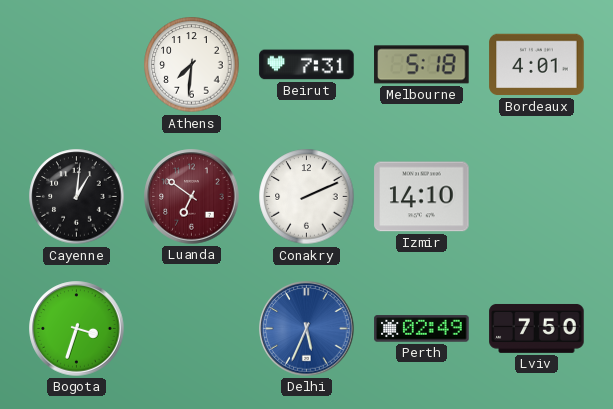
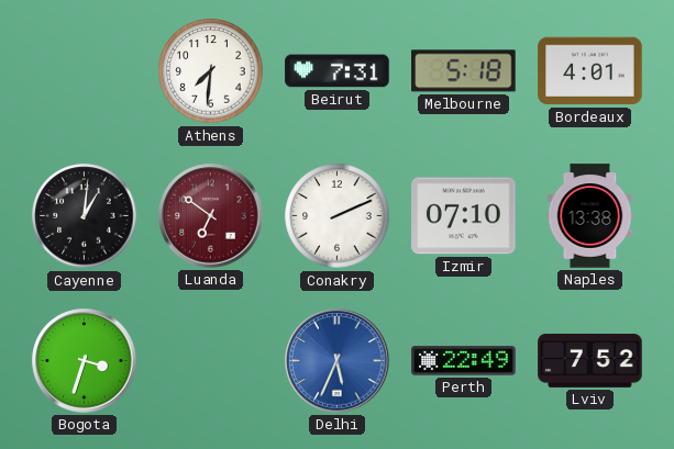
Izmir: 14:10 -> 07:10 (464, 216)
Naples: none -> 13:38 (590, 216)
Perth: 02:49 -> 22:49 (464, 361)
Lviv: 7:50 -> 7:52 (590, 360)
